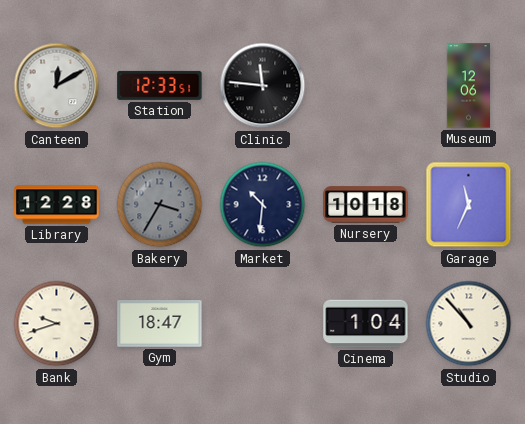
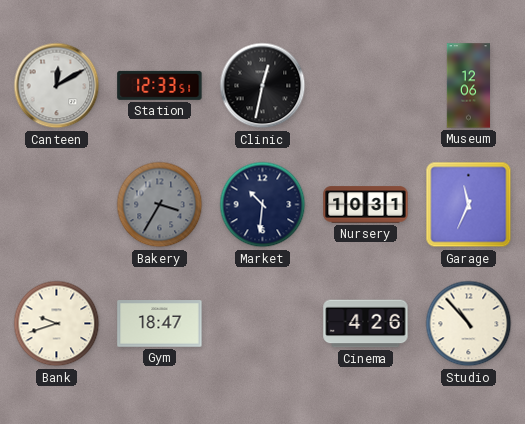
Clinic: 11:46 -> 12:32 (263, 86)
Library: 12:28 -> none (57, 205)
Nursery: 10:18 -> 10:31 (366, 205)
Cinema: 1:04 -> 4:26 (366, 324)
